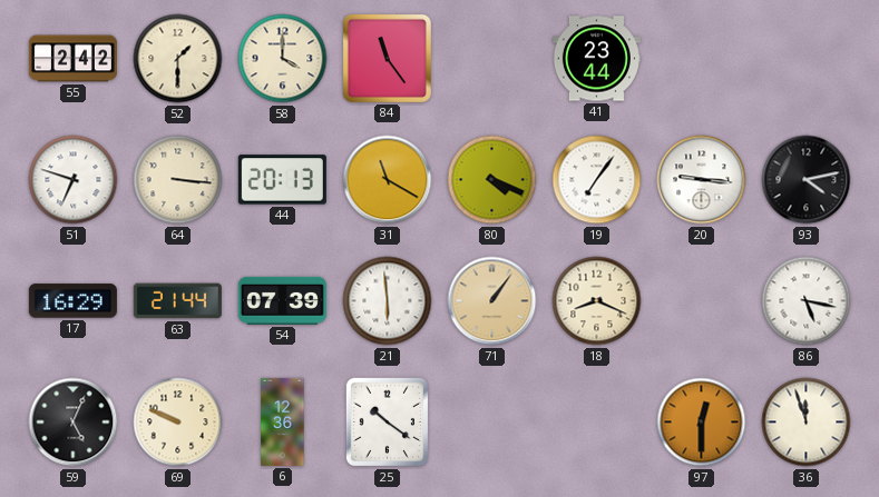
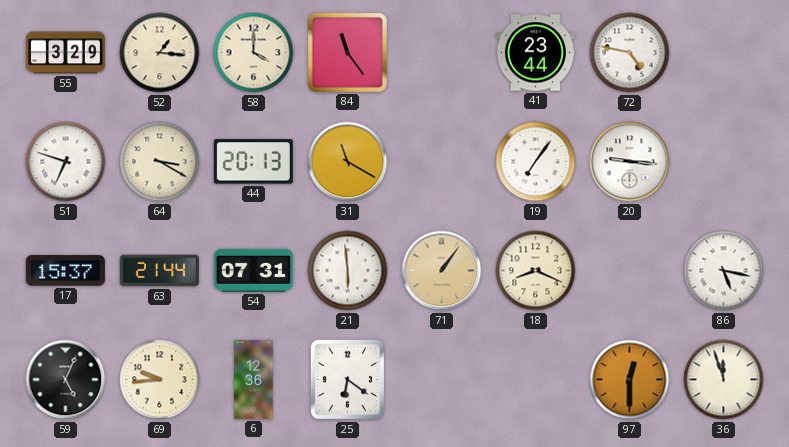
55: 2:42 -> 3:29 (65, 53)
52: 1:30 -> 1:16 (160, 53)
72: none -> 4:47 (630, 53)
64: 3:16 -> 3:20 (160, 162)
80: 4:19 -> none (492, 180)
93: 4:13 -> none (807, 180)
17: 16:29 -> 15:37 (65, 271)
54: 07:39 -> 07:31 (253, 270)
69: 9:49 -> 9:44 (160, 380)
25: 10:21 -> 6:21 (348, 380)
